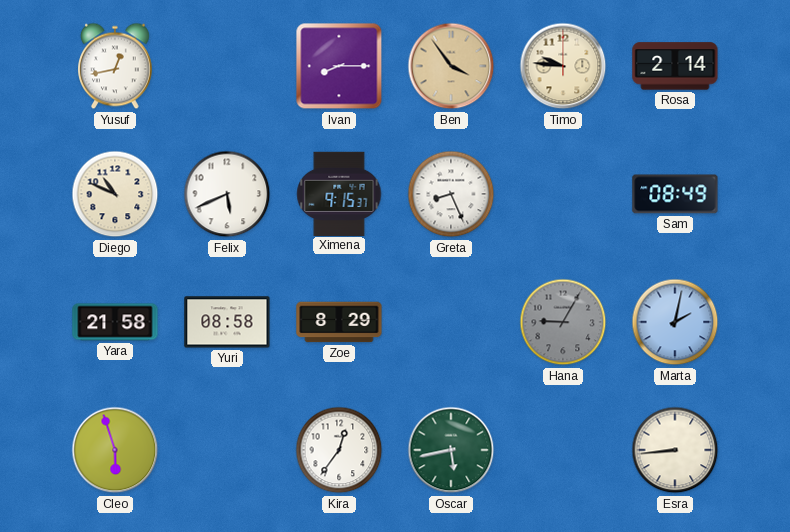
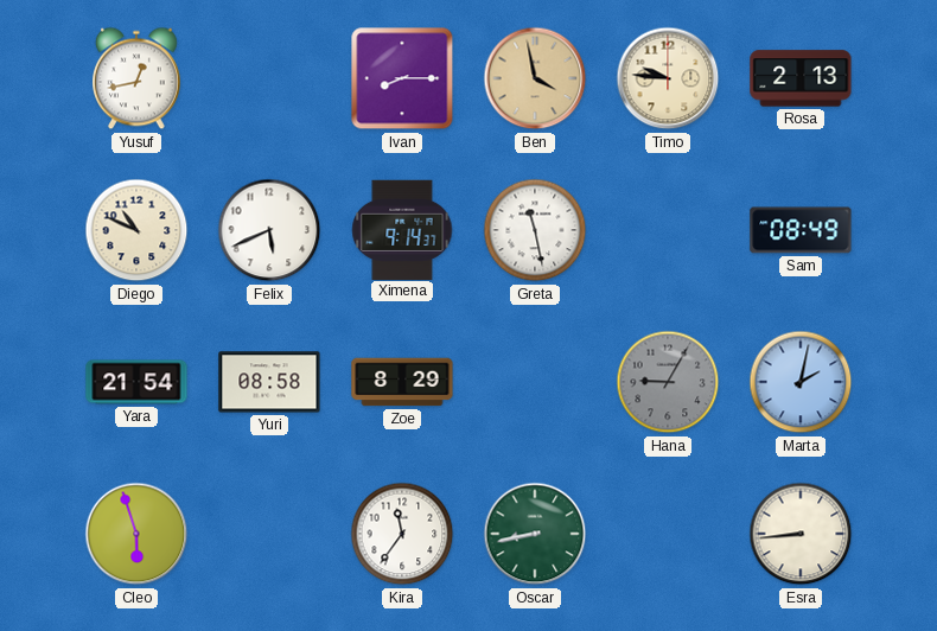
Ben: 3:54 -> 3:58 (535, 78)
Rosa: 2:14 -> 2:13 (801, 78)
Ximena: 9:15 -> 9:14 (402, 229)
Greta: 8:26 -> 11:28 (535, 230)
Yara: 21:58 -> 21:54 (136, 382)
Kira: 12:36 -> 11:36 (402, 534)
Oscar: 5:43 -> 8:43 (535, 534)
